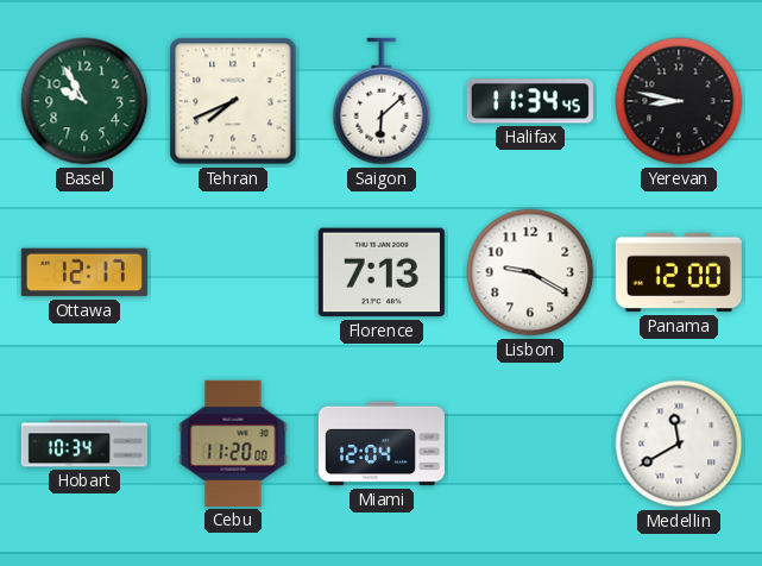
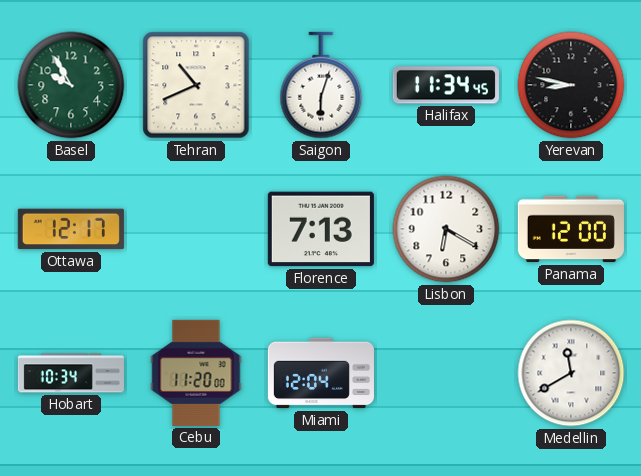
Tehran: 7:41 -> 10:41 (196, 85)
Saigon: 6:08 -> 6:03 (321, 85)
Lisbon: 9:20 -> 6:20 (446, 229)
